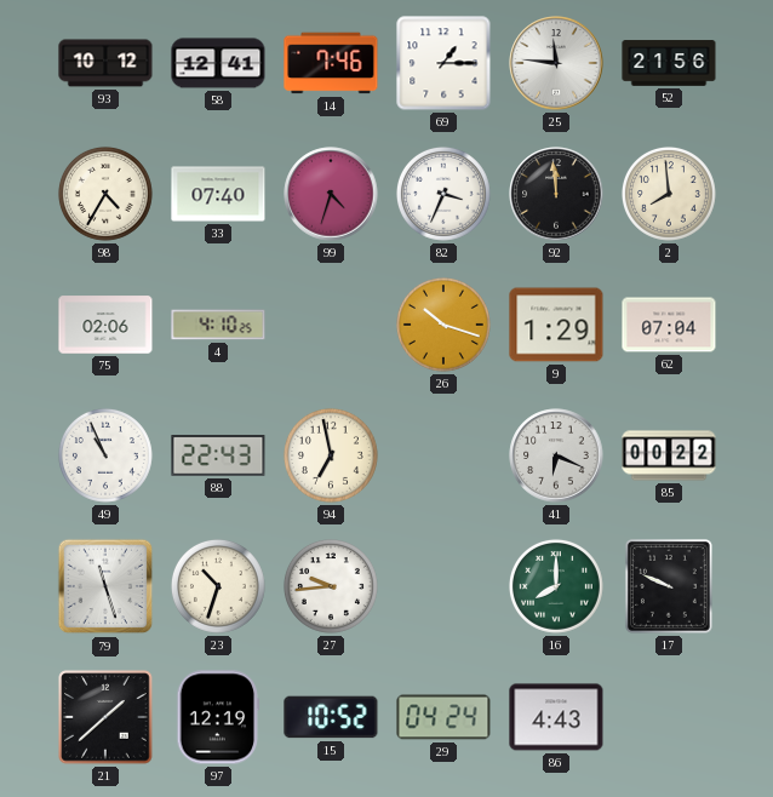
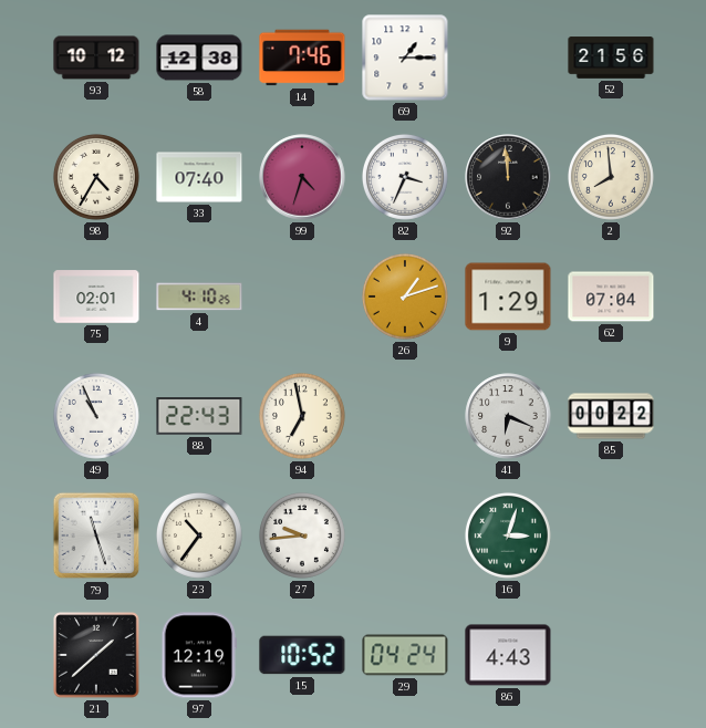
58: 12:41 -> 12:38 (199, 58)
25: 11:46 -> none (556, 63)
75: 02:06 -> 02:01 (96, 297)
26: 10:18 -> 1:12 (405, 297)
23: 10:33 -> 10:36 (199, 535)
16: 8:00 -> 3:03 (508, 535)
17: 9:49 -> none (669, 587)
